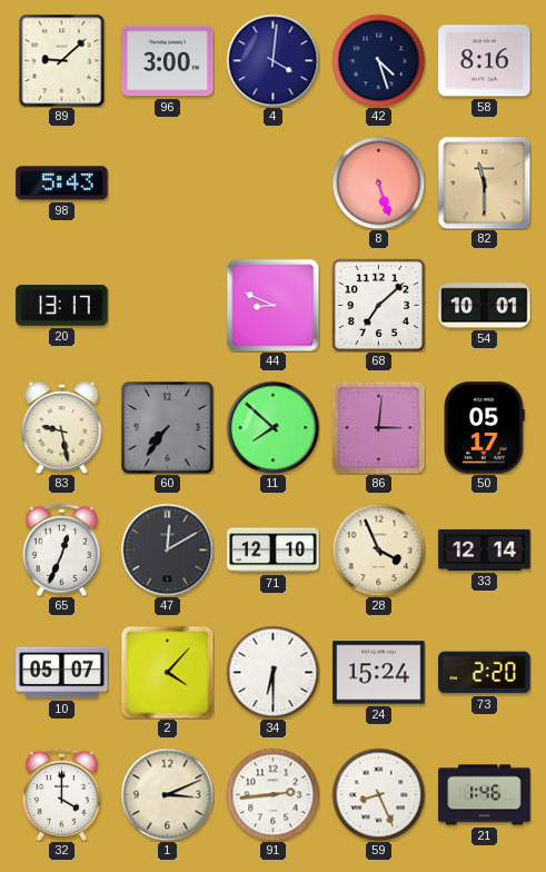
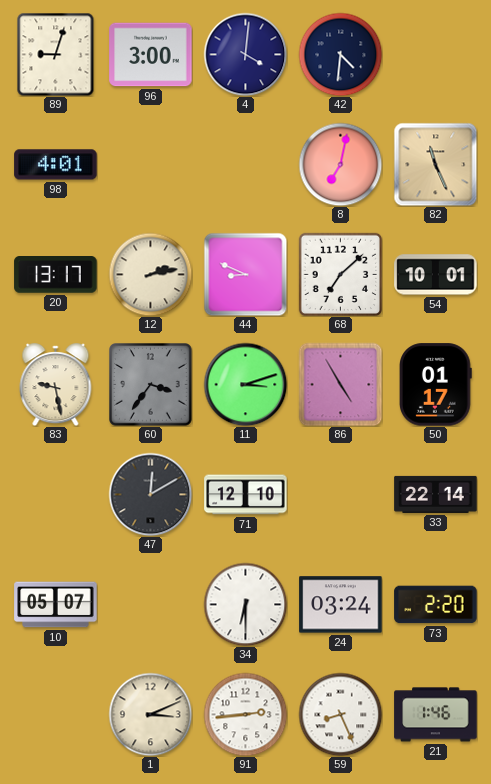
89: 9:08 -> 9:03 (56, 54)
42: 4:27 -> 4:31 (340, 54)
58: 8:16 -> none (485, 61)
98: 5:43 -> 4:01 (56, 165)
8: 5:27 -> 7:02 (340, 164)
82: 11:30 -> 11:26 (435, 164)
12: none -> 2:13 (150, 274)
60: 7:36 -> 3:36 (151, 385)
11: 7:52 -> 3:12 (245, 384)
86: 3:01 -> 4:55 (340, 384)
50: 05:17 -> 01:17 (436, 385)
65: 12:34 -> none (61, 549)
28: 3:56 -> none (378, 549)
33: 12:14 -> 22:14 (436, 494)
2: 4:07 -> none (167, 672)
24: 15:24 -> 03:24 (341, 605)
32: 4:00 -> none (61, 794)
